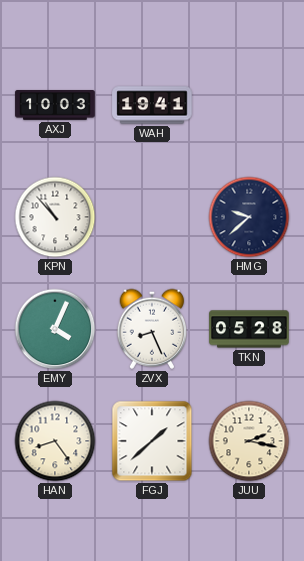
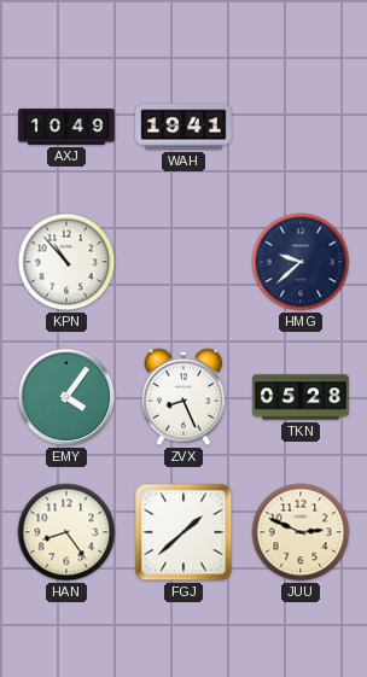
AXJ: 10:03 -> 10:49 (66, 127)
EMY: 4:04 -> 4:06 (66, 397)
JUU: 2:17 -> 2:49 (301, 532)
